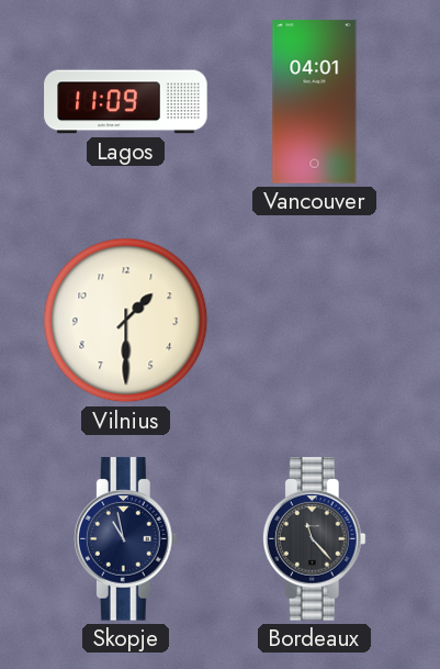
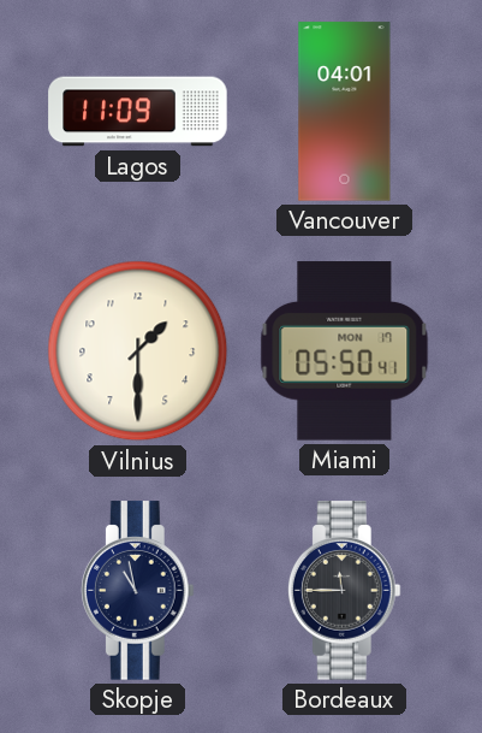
Miami: none -> 05:50 (345, 351)
Bordeaux: 11:23 -> 11:45 (344, 591)
